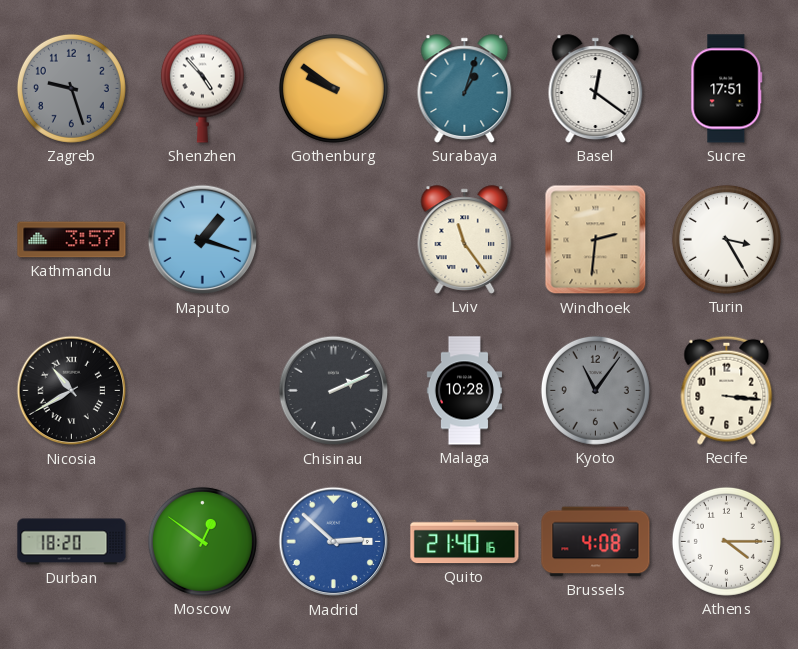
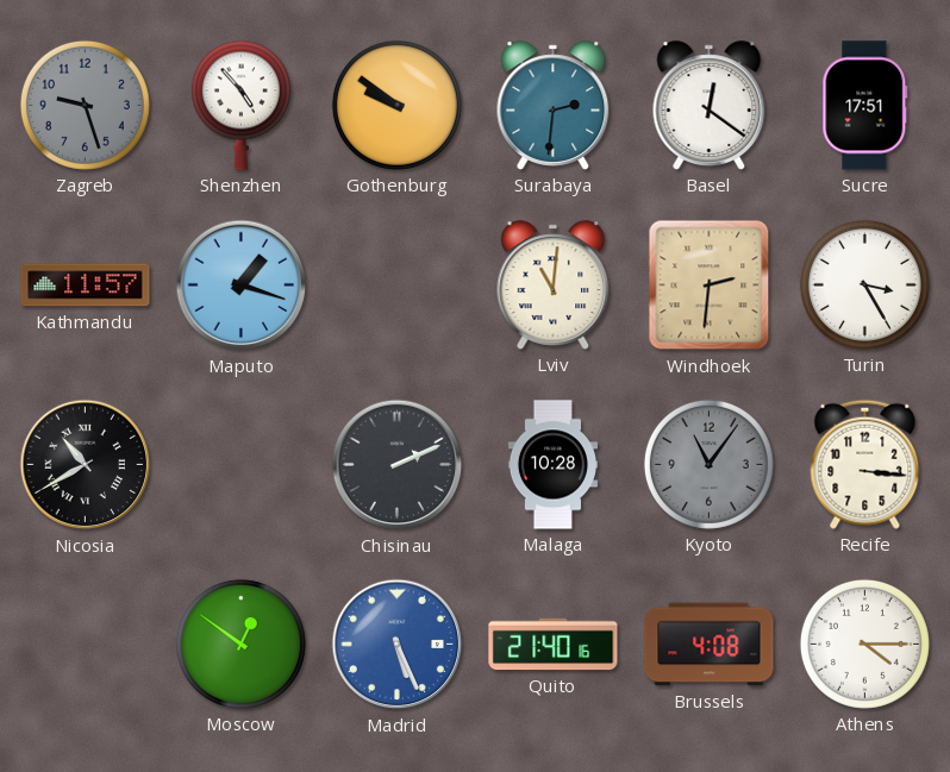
Surabaya: 1:03 -> 2:31 (554, 106)
Kathmandu: 3:57 -> 11:57 (86, 285)
Lviv: 11:24 -> 11:01 (554, 285)
Durban: 18:20 -> none (72, 542)
Madrid: 2:52 -> 5:26 (398, 645)
